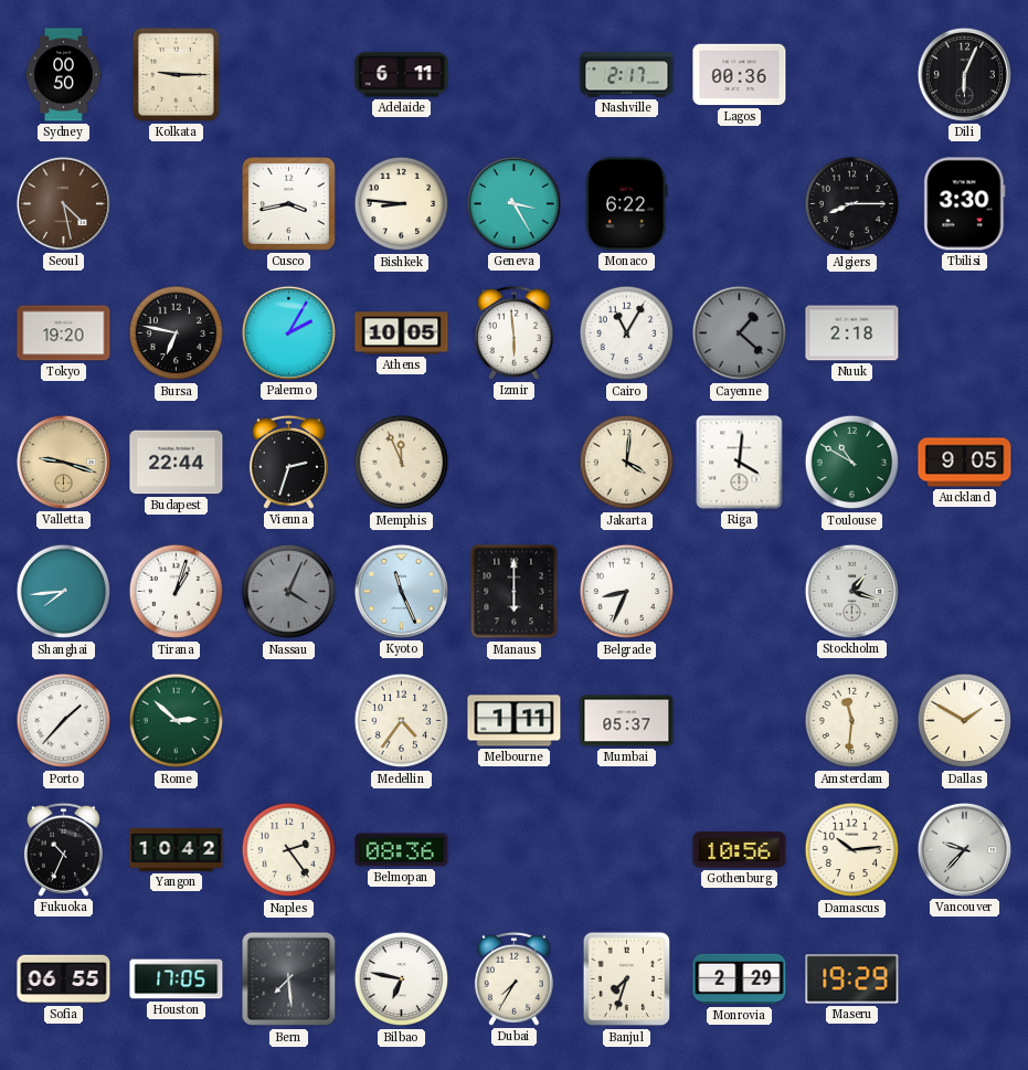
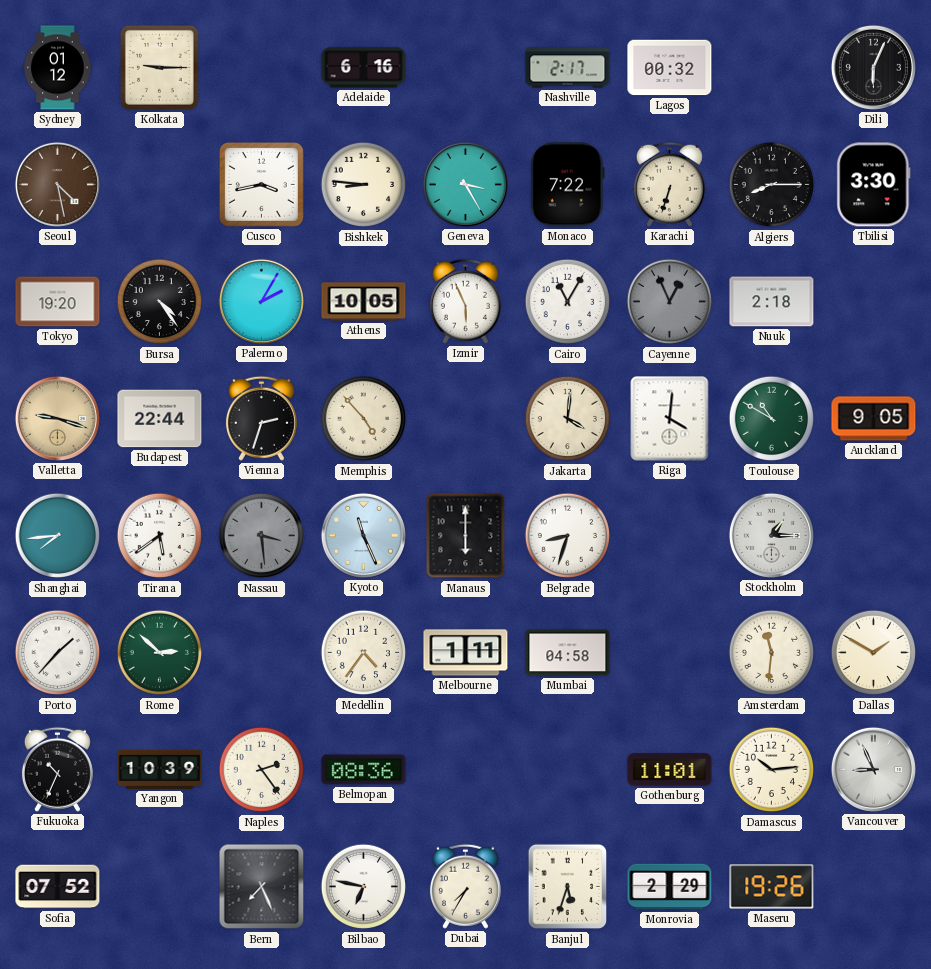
Sydney: 00:50 -> 01:12 (58, 68)
Adelaide: 6:11 -> 6:16 (364, 68)
Lagos: 00:36 -> 00:32 (670, 68)
Monaco: 6:22 -> 7:22 (568, 185)
Karachi: none -> 6:33 (669, 184)
Bursa: 6:47 -> 4:24 (160, 302)
Izmir: 5:59 -> 5:56 (465, 301)
Cayenne: 1:22 -> 12:56 (670, 302)
Memphis: 11:56 -> 4:53 (364, 419)
Tirana: 1:03 -> 5:39 (160, 536)
Nassau: 4:04 -> 3:29 (262, 536)
Belgrade: 8:34 -> 8:33 (568, 536)
Stockholm: 1:18 -> 1:15 (771, 535)
Mumbai: 05:37 -> 04:58 (568, 653)
Yangon: 10:42 -> 10:39 (160, 769)
Gothenburg: 10:56 -> 11:01 (670, 770)
Vancouver: 9:37 -> 8:56 (873, 769)
Sofia: 06:55 -> 07:52 (58, 887)
Houston: 17:05 -> none (177, 979)
Bern: 7:29 -> 7:26 (262, 887)
Banjul: 7:33 -> 5:33 (568, 887)
Maseru: 19:29 -> 19:26 (772, 887)
